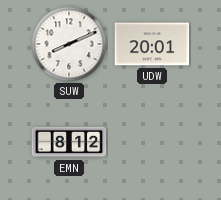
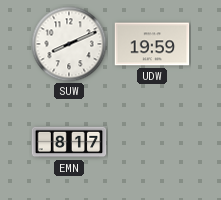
UDW: 20:01 -> 19:59 (152, 44)
EMN: 8:12 -> 8:17 (69, 142)
